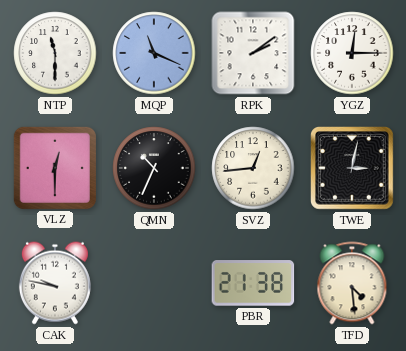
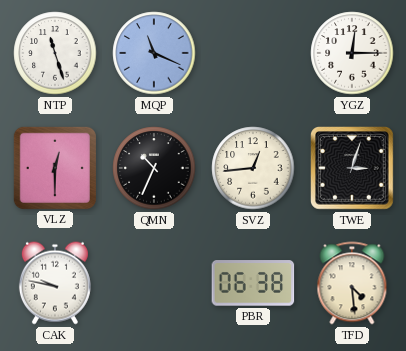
NTP: 11:30 -> 11:27 (55, 53)
RPK: 2:09 -> none (253, 53)
TWE: 3:02 -> 3:03 (353, 169)
PBR: 21:38 -> 06:38 (253, 283)
